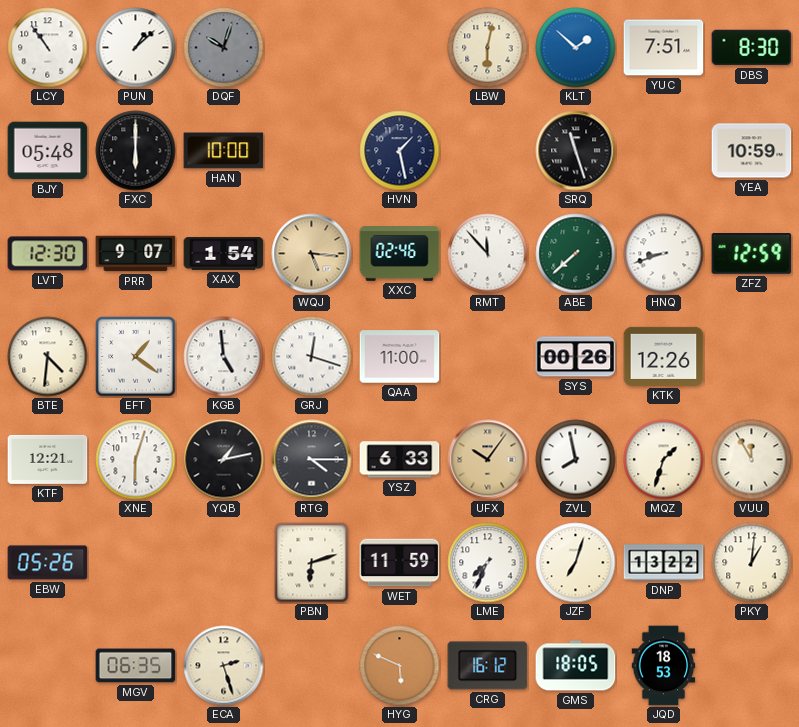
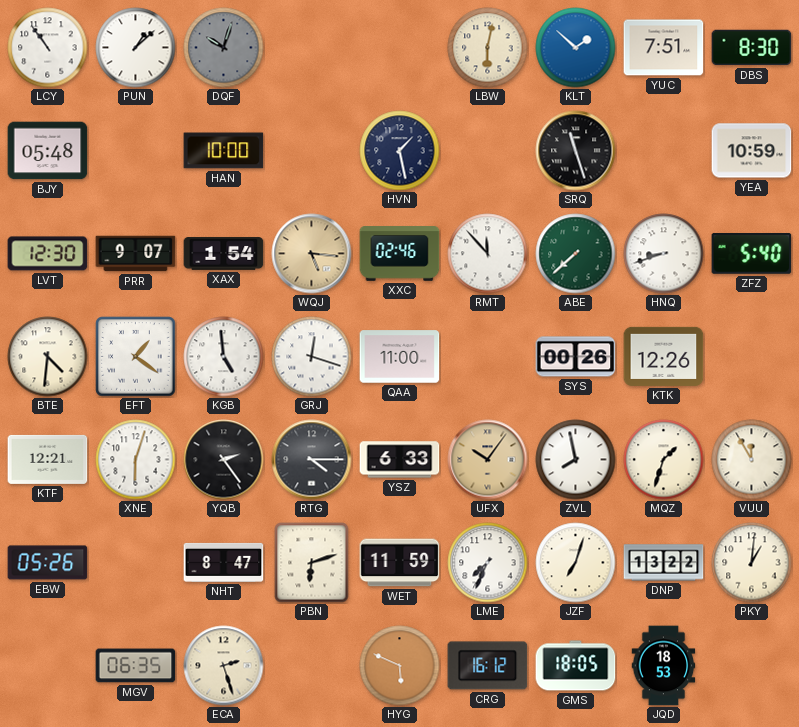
FXC: 6:00 -> none (136, 151)
ZFZ: 12:59 -> 5:40 (752, 254)
YQB: 1:13 -> 2:24 (224, 460)
NHT: none -> 8:47 (224, 562)
